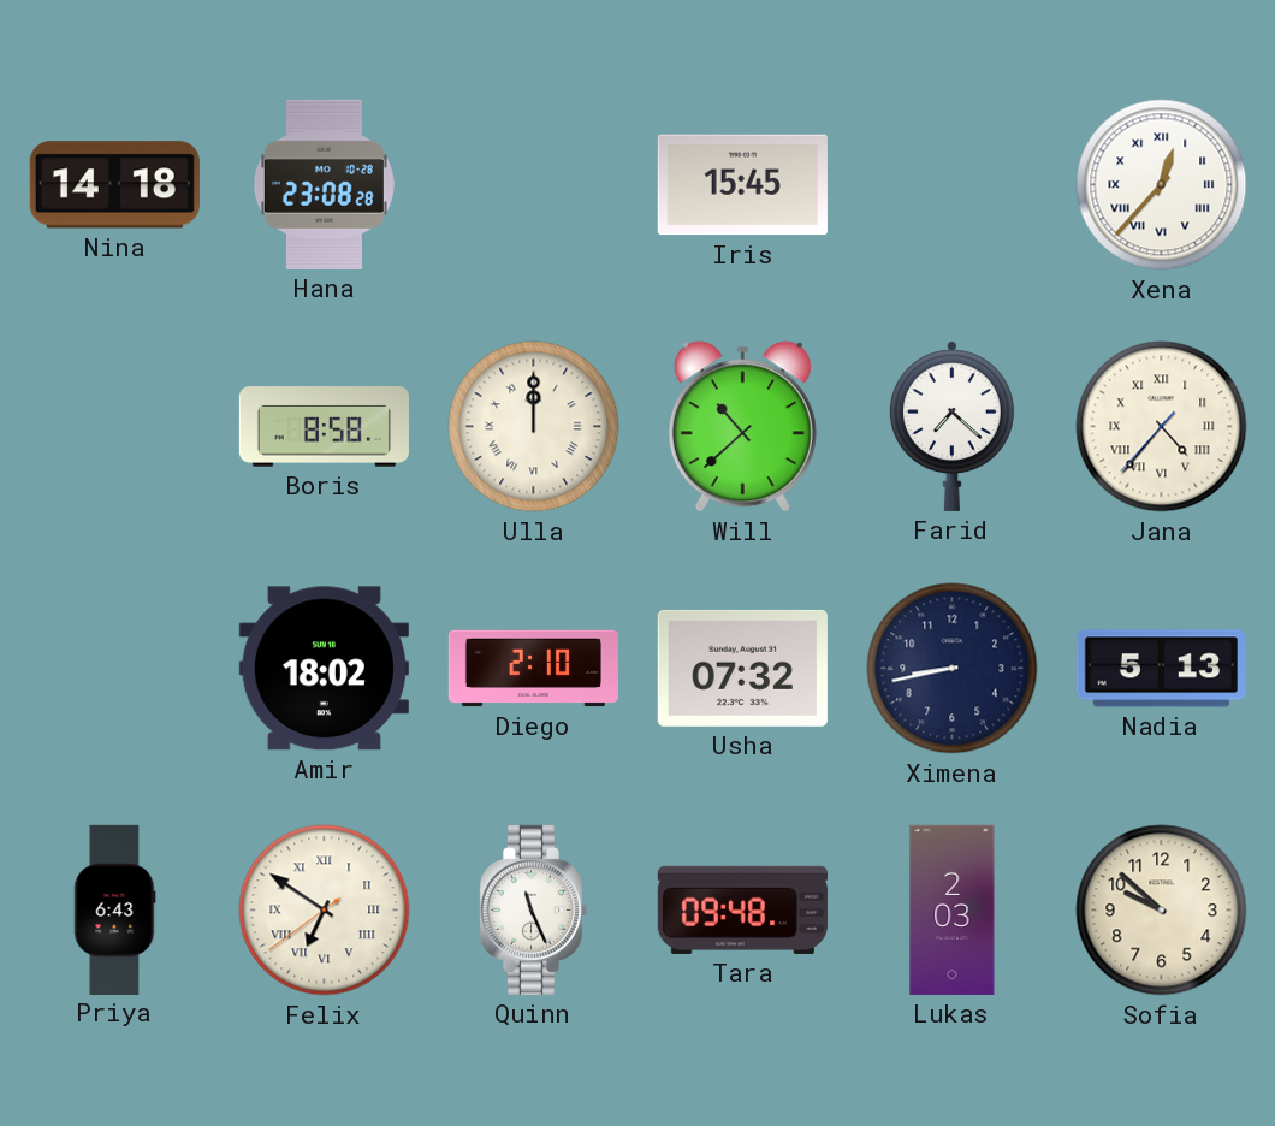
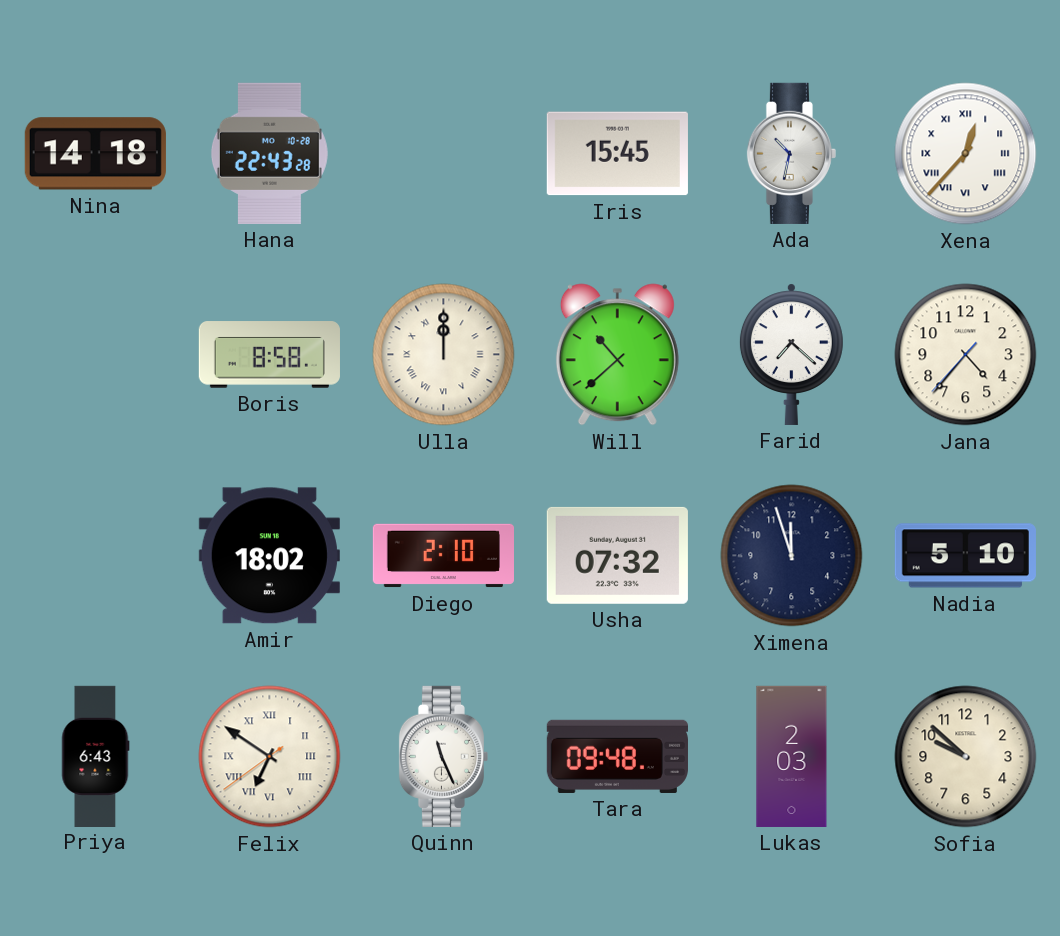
Hana: 23:08 -> 22:43 (269, 153)
Ada: none -> 10:32 (791, 153)
Jana numerals: Roman -> Arabic (966, 355)
Ximena: 8:43 -> 11:57 (792, 556)
Nadia: 5:13 -> 5:10 (965, 556)
